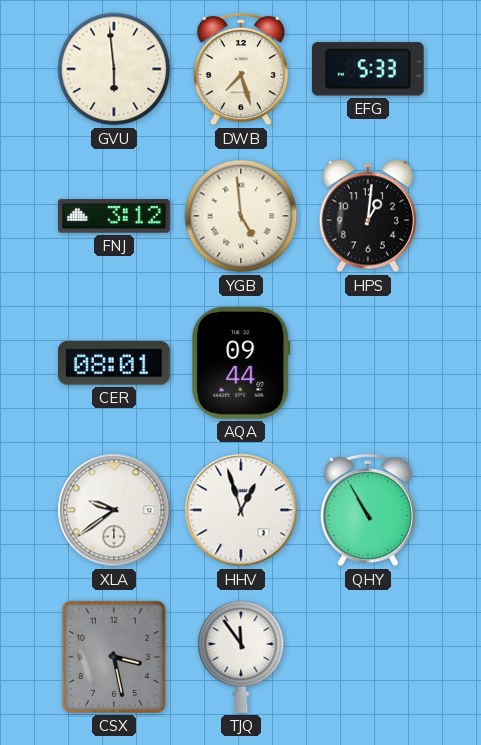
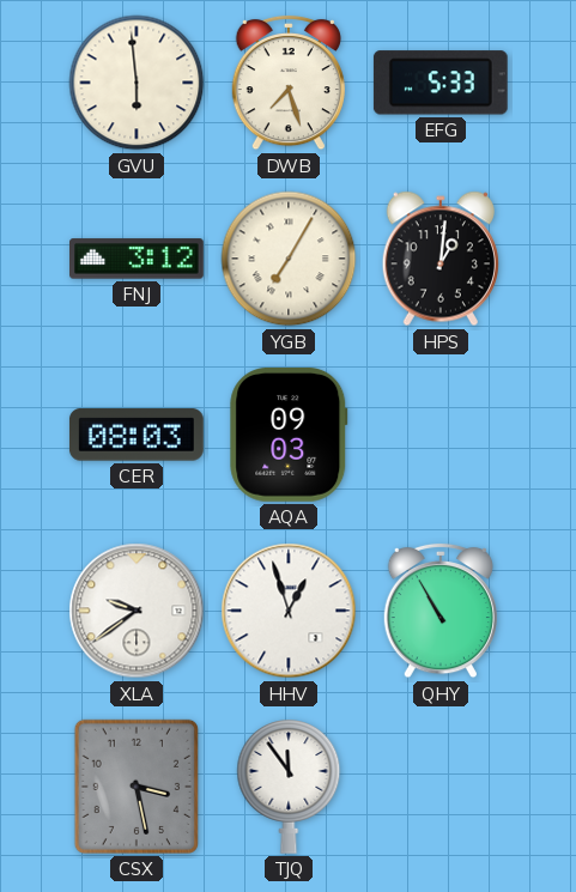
YGB: 4:59 -> 7:05 (289, 259)
CER: 08:01 -> 08:03 (137, 435)
AQA: 09:44 -> 09:03 (289, 435)
